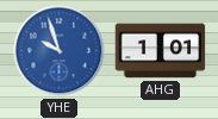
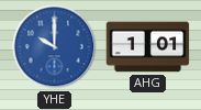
YHE: 9:57 -> 10:00 (55, 47)
